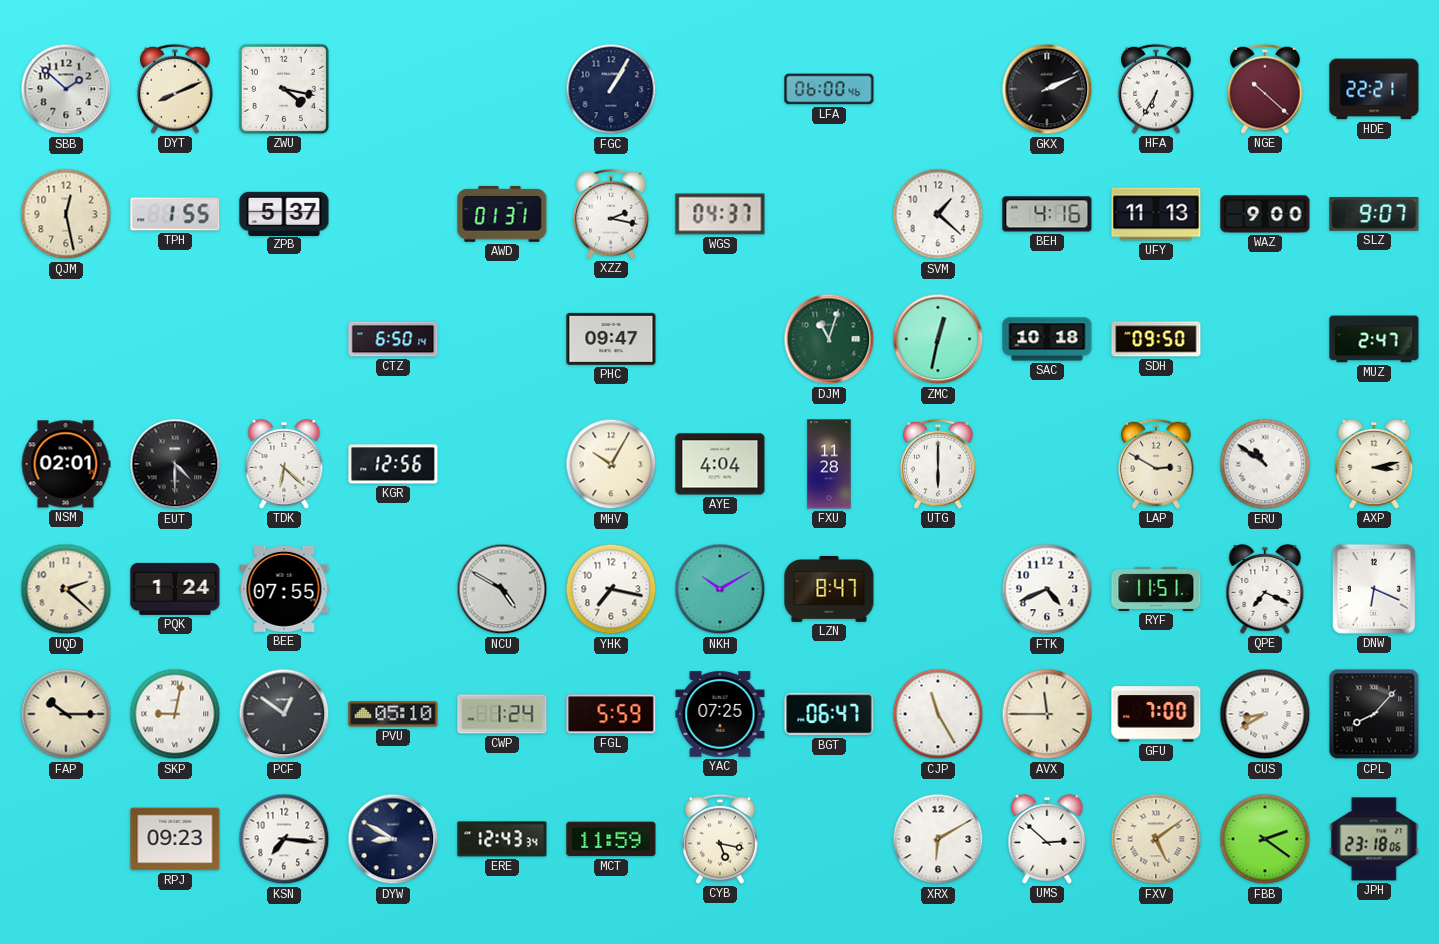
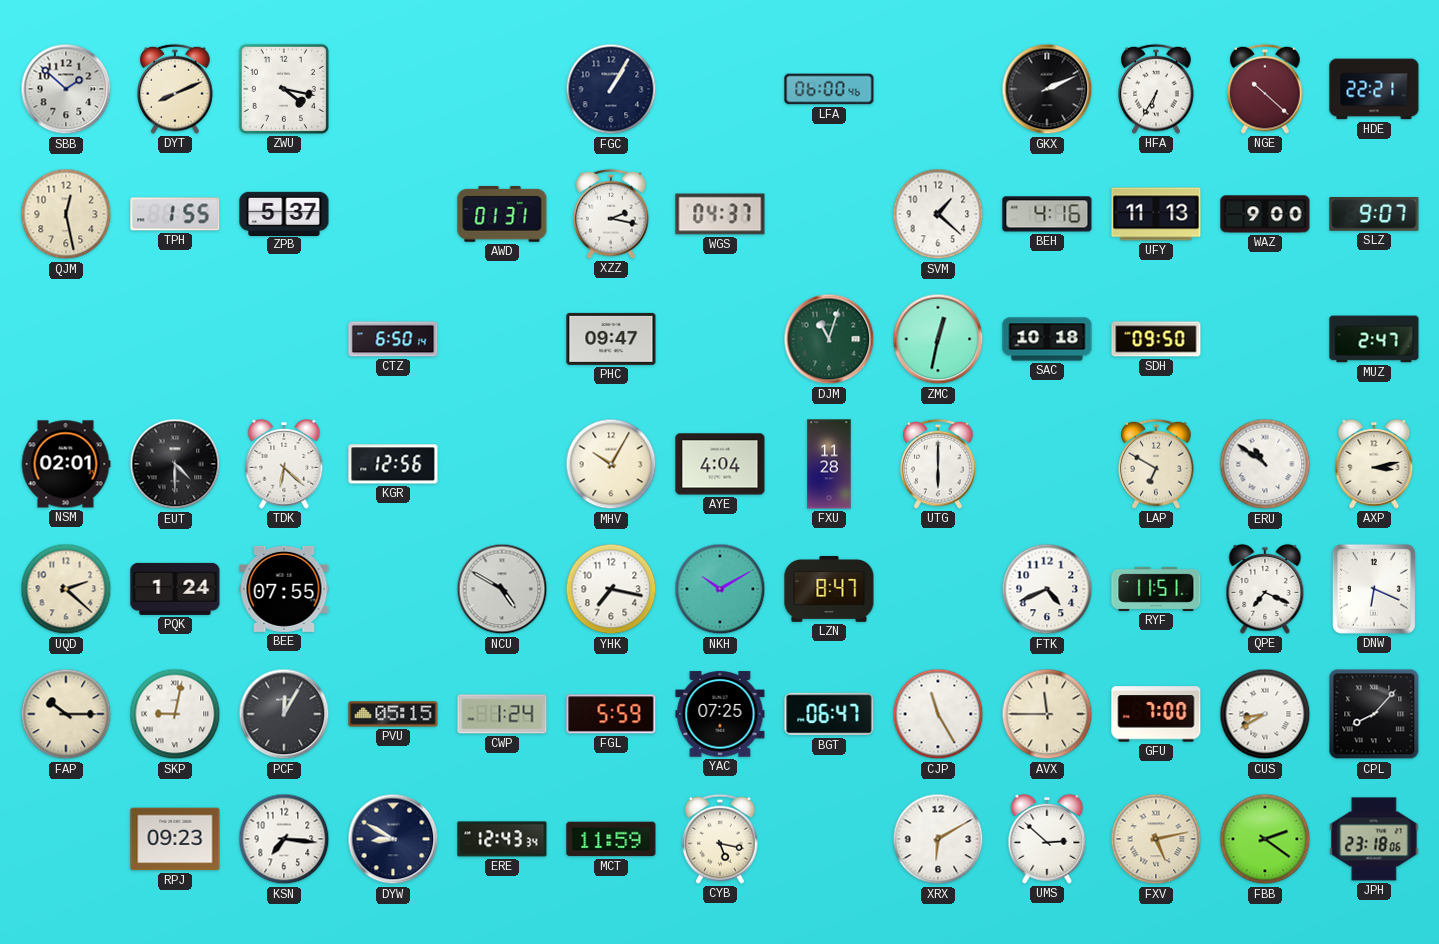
LAP: 2:50 -> 6:50 (1156, 464)
PCF: 12:51 -> 12:05 (284, 714)
PVU: 05:10 -> 05:15 (393, 714)
FXV: 5:09 -> 5:13 (1156, 839)
